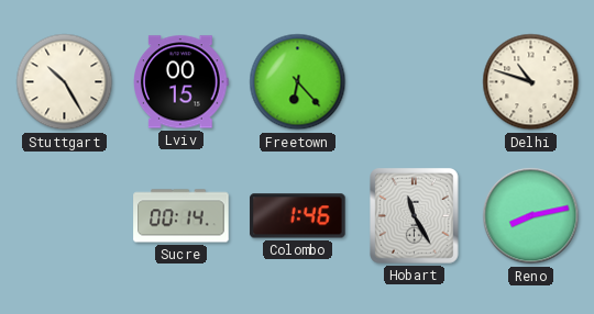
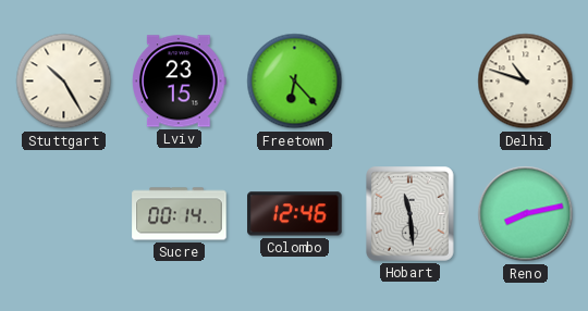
Lviv: 00:15 -> 23:15 (180, 82)
Colombo: 1:46 -> 12:46 (295, 214)
Hobart: 11:25 -> 11:29 (411, 214)
